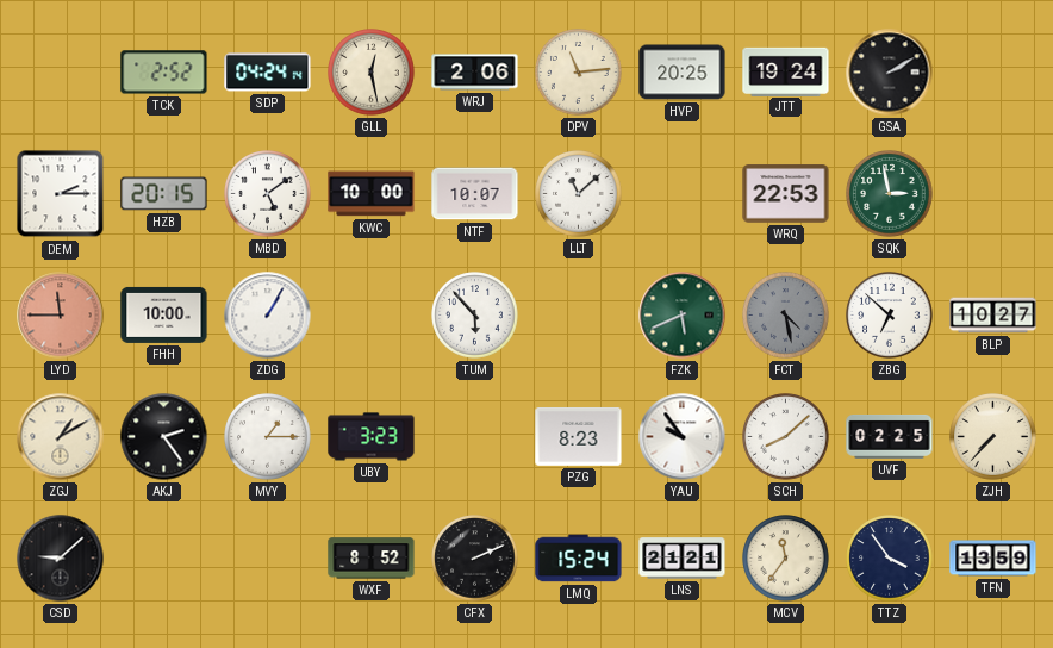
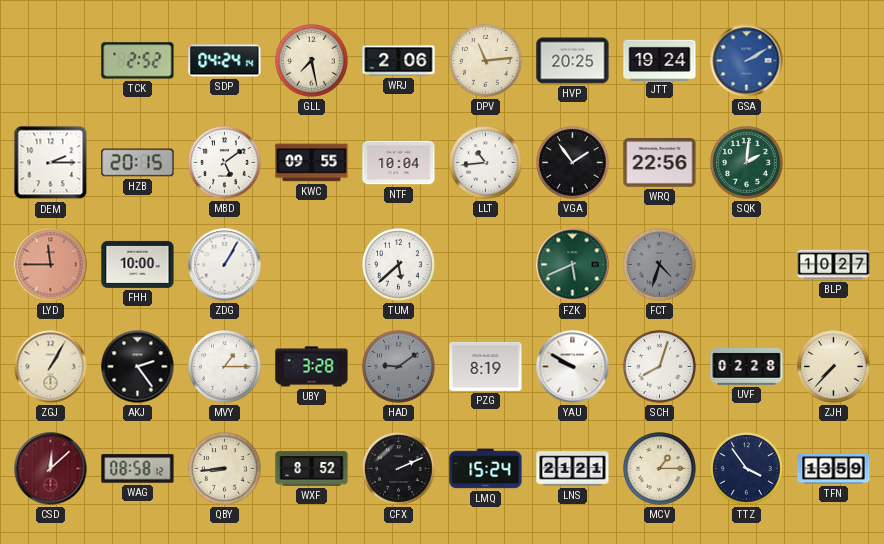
GLL: 12:28 -> 7:28 (312, 61)
GSA dial: black -> blue (747, 61)
KWC: 10:00 -> 09:55 (312, 163)
NTF: 10:07 -> 10:04 (399, 163)
LLT: 11:08 -> 10:44 (486, 163)
VGA: none -> 1:54 (573, 163)
WRQ: 22:53 -> 22:56 (660, 163)
SQK: 2:58 -> 2:01 (747, 163)
TUM: 5:53 -> 5:38 (399, 265)
FCT: 4:28 -> 4:33 (660, 265)
ZBG: 6:52 -> none (890, 316)
ZGJ: 1:10 -> 1:05 (51, 367)
UBY: 3:23 -> 3:28 (312, 367)
HAD: none -> 9:09 (399, 367)
PZG: 8:23 -> 8:19 (486, 366)
YAU: 9:54 -> 9:50 (573, 367)
SCH: 8:08 -> 8:03 (660, 367)
UVF: 02:25 -> 02:28 (747, 366)
CSD: 9:08 -> 12:08 (51, 469)
CSD dial: black -> burgundy (51, 469)
WAG: none -> 08:58 (138, 469)
QBY: none -> 8:44 (225, 469)
MCV: 11:36 -> 1:15 (660, 469)
